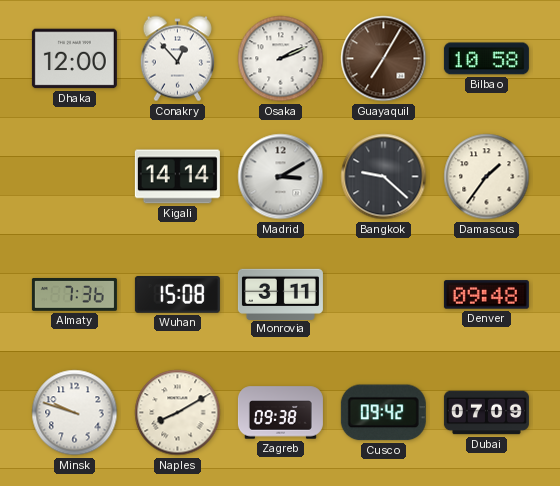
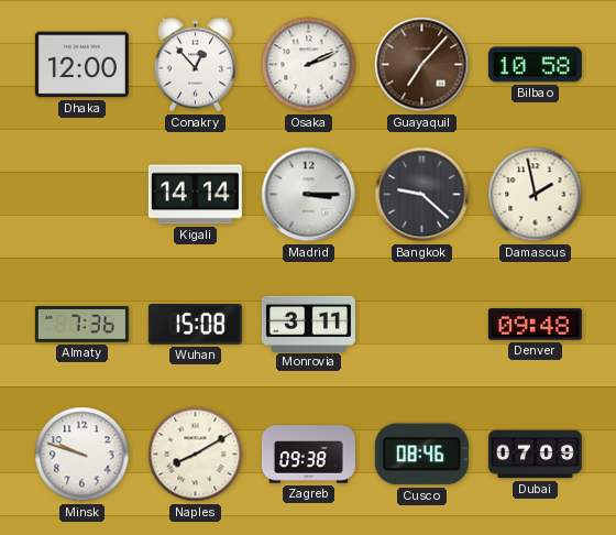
Guayaquil: 7:05 -> 7:07 (422, 65)
Madrid: 3:10 -> 3:15 (309, 195)
Damascus: 1:36 -> 1:58 (536, 195)
Cusco: 09:42 -> 08:46 (421, 455)
